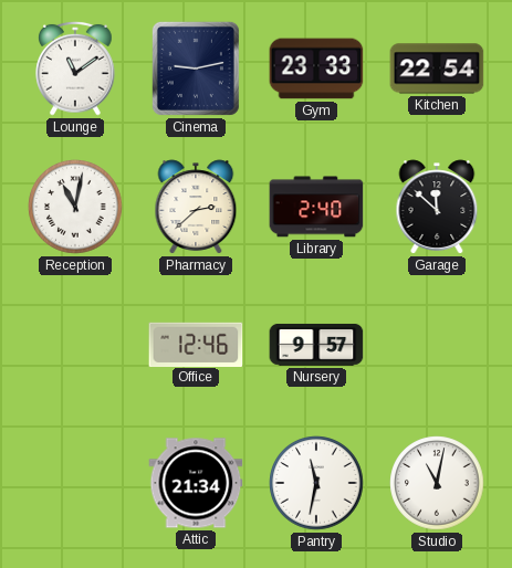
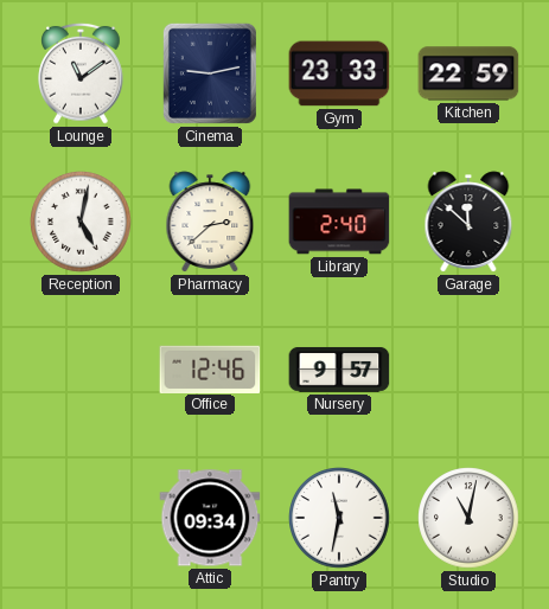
Kitchen: 22:54 -> 22:59 (468, 73)
Reception: 11:02 -> 5:02 (81, 222)
Attic: 21:34 -> 09:34 (210, 518)
